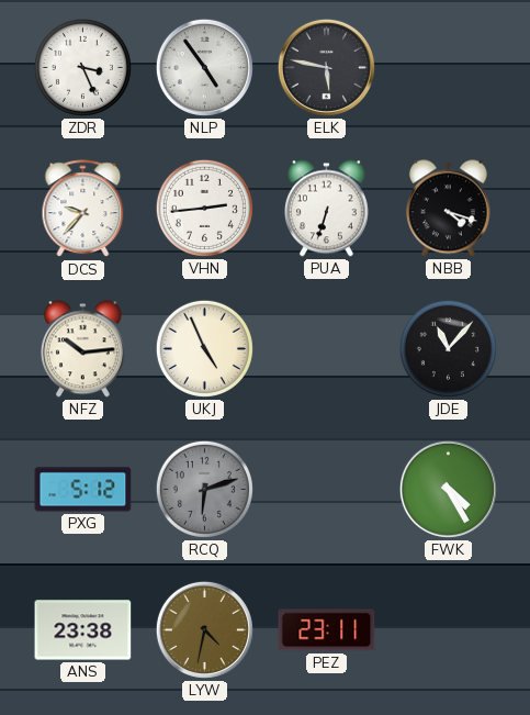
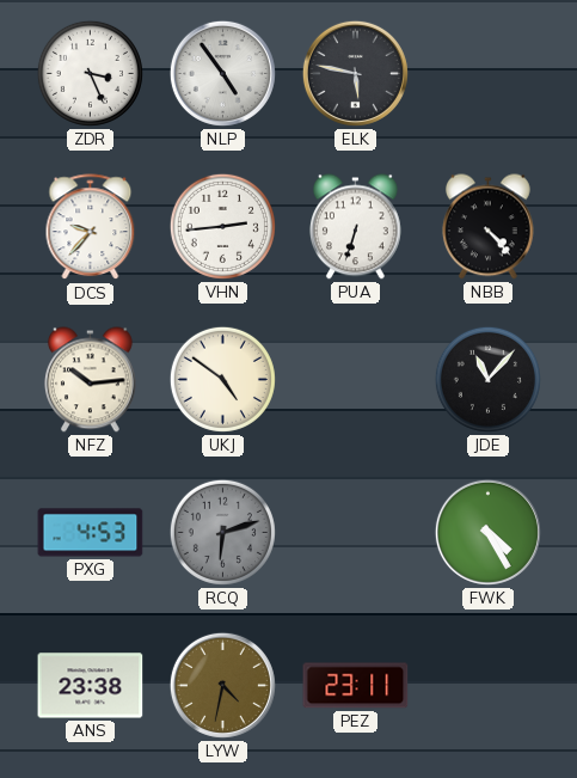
NBB: 4:18 -> 4:23 (487, 227)
UKJ: 4:56 -> 4:51 (222, 379)
PXG: 5:12 -> 4:53 (91, 533)
